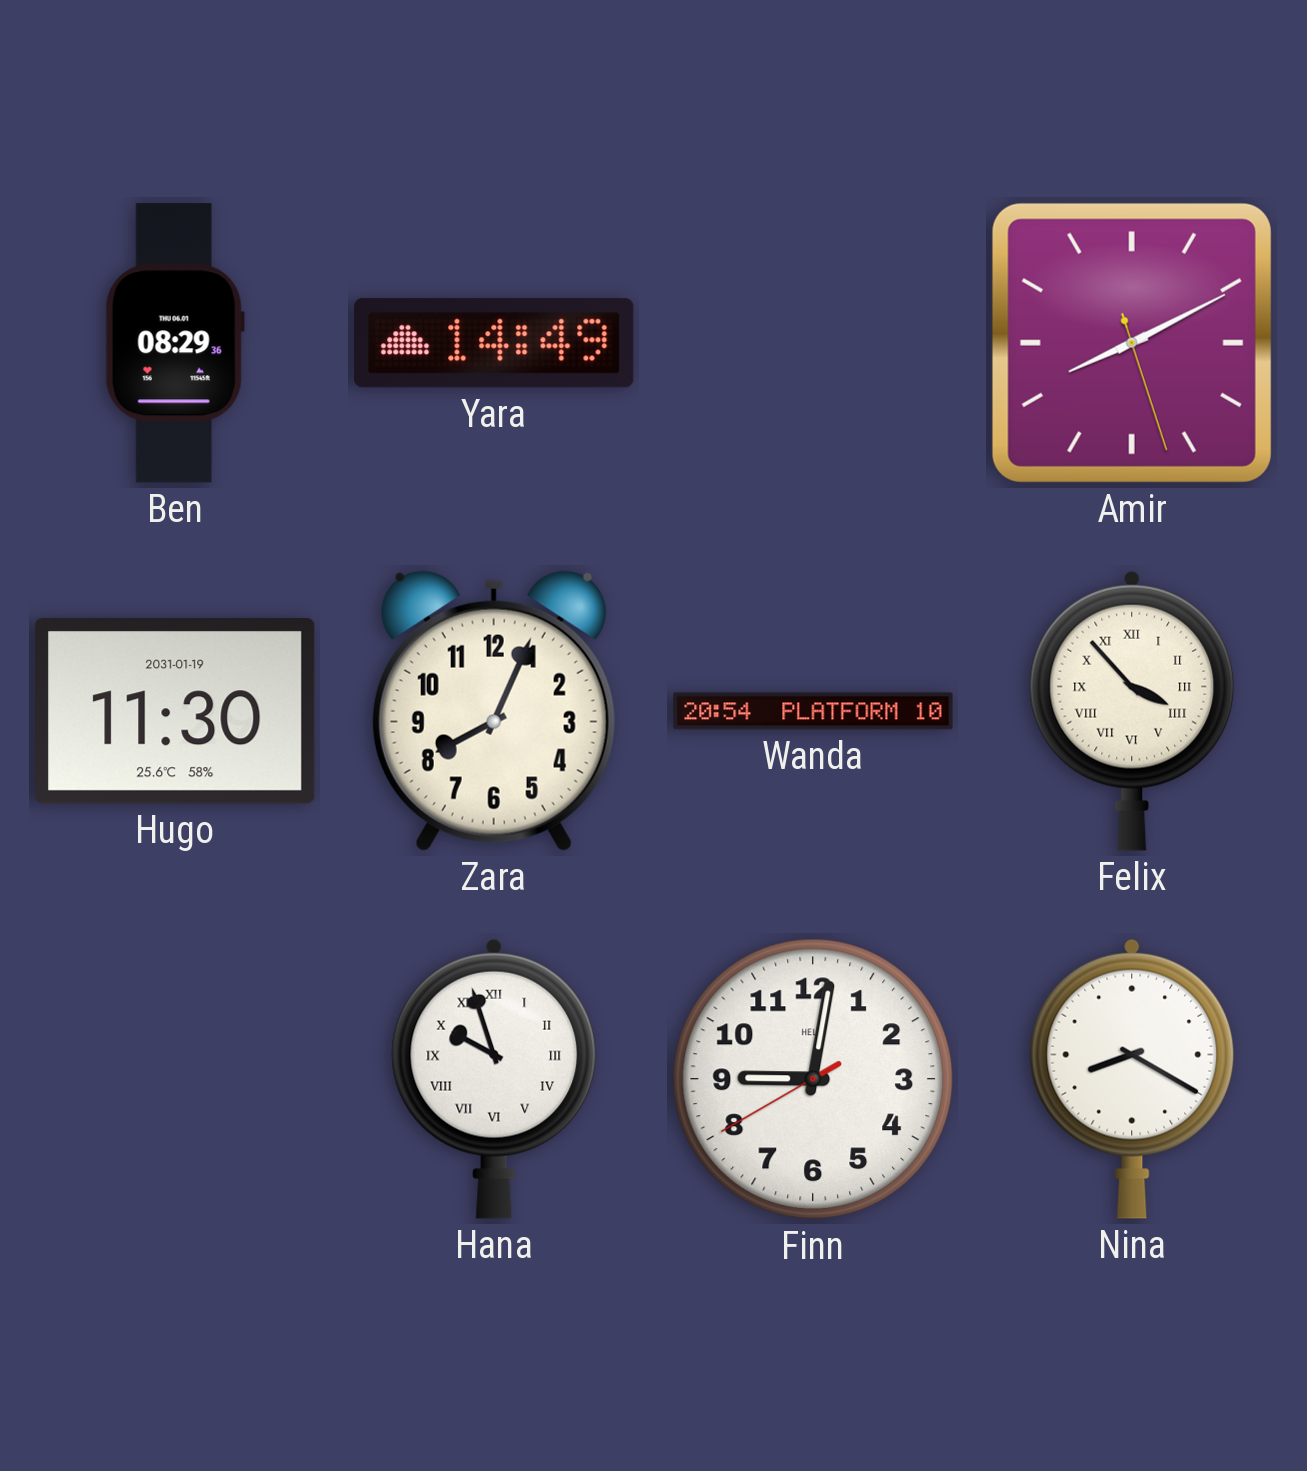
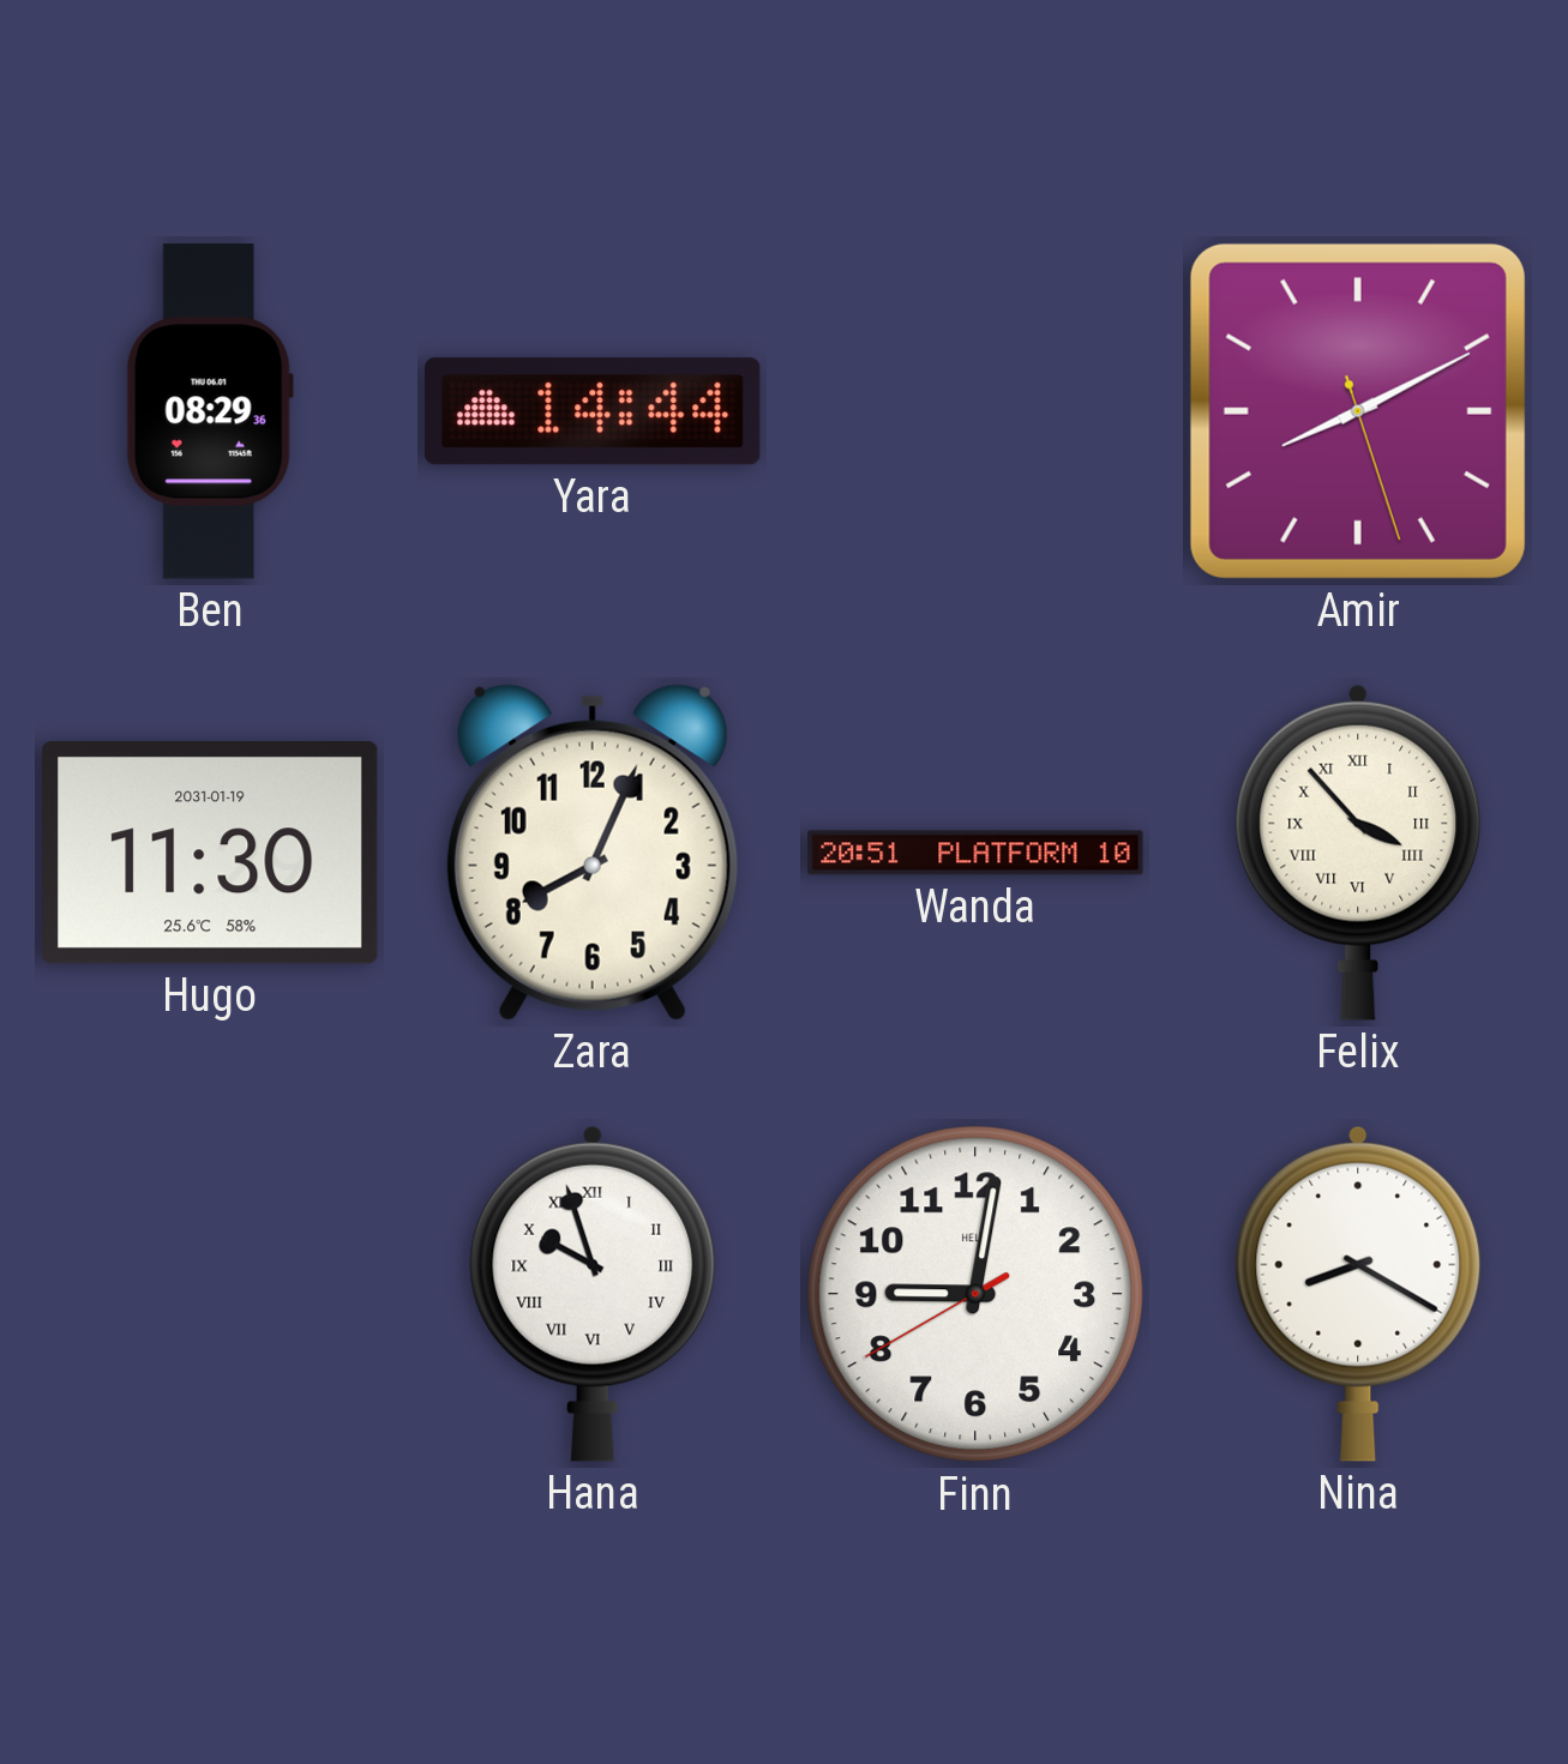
Yara: 14:49 -> 14:44 (594, 411)
Wanda: 20:54 -> 20:51 (975, 853)
